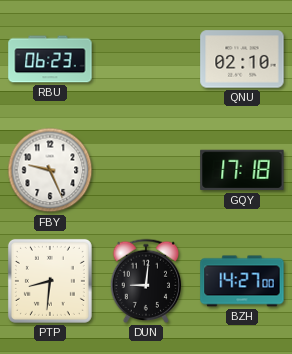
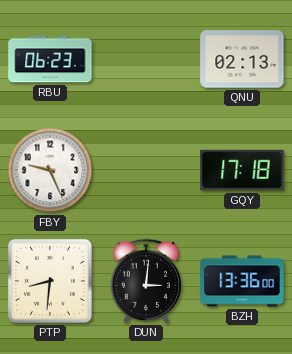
QNU: 02:10 -> 02:13 (242, 59)
DUN: 9:01 -> 3:01 (145, 281)
BZH: 14:27 -> 13:36 (242, 281)
